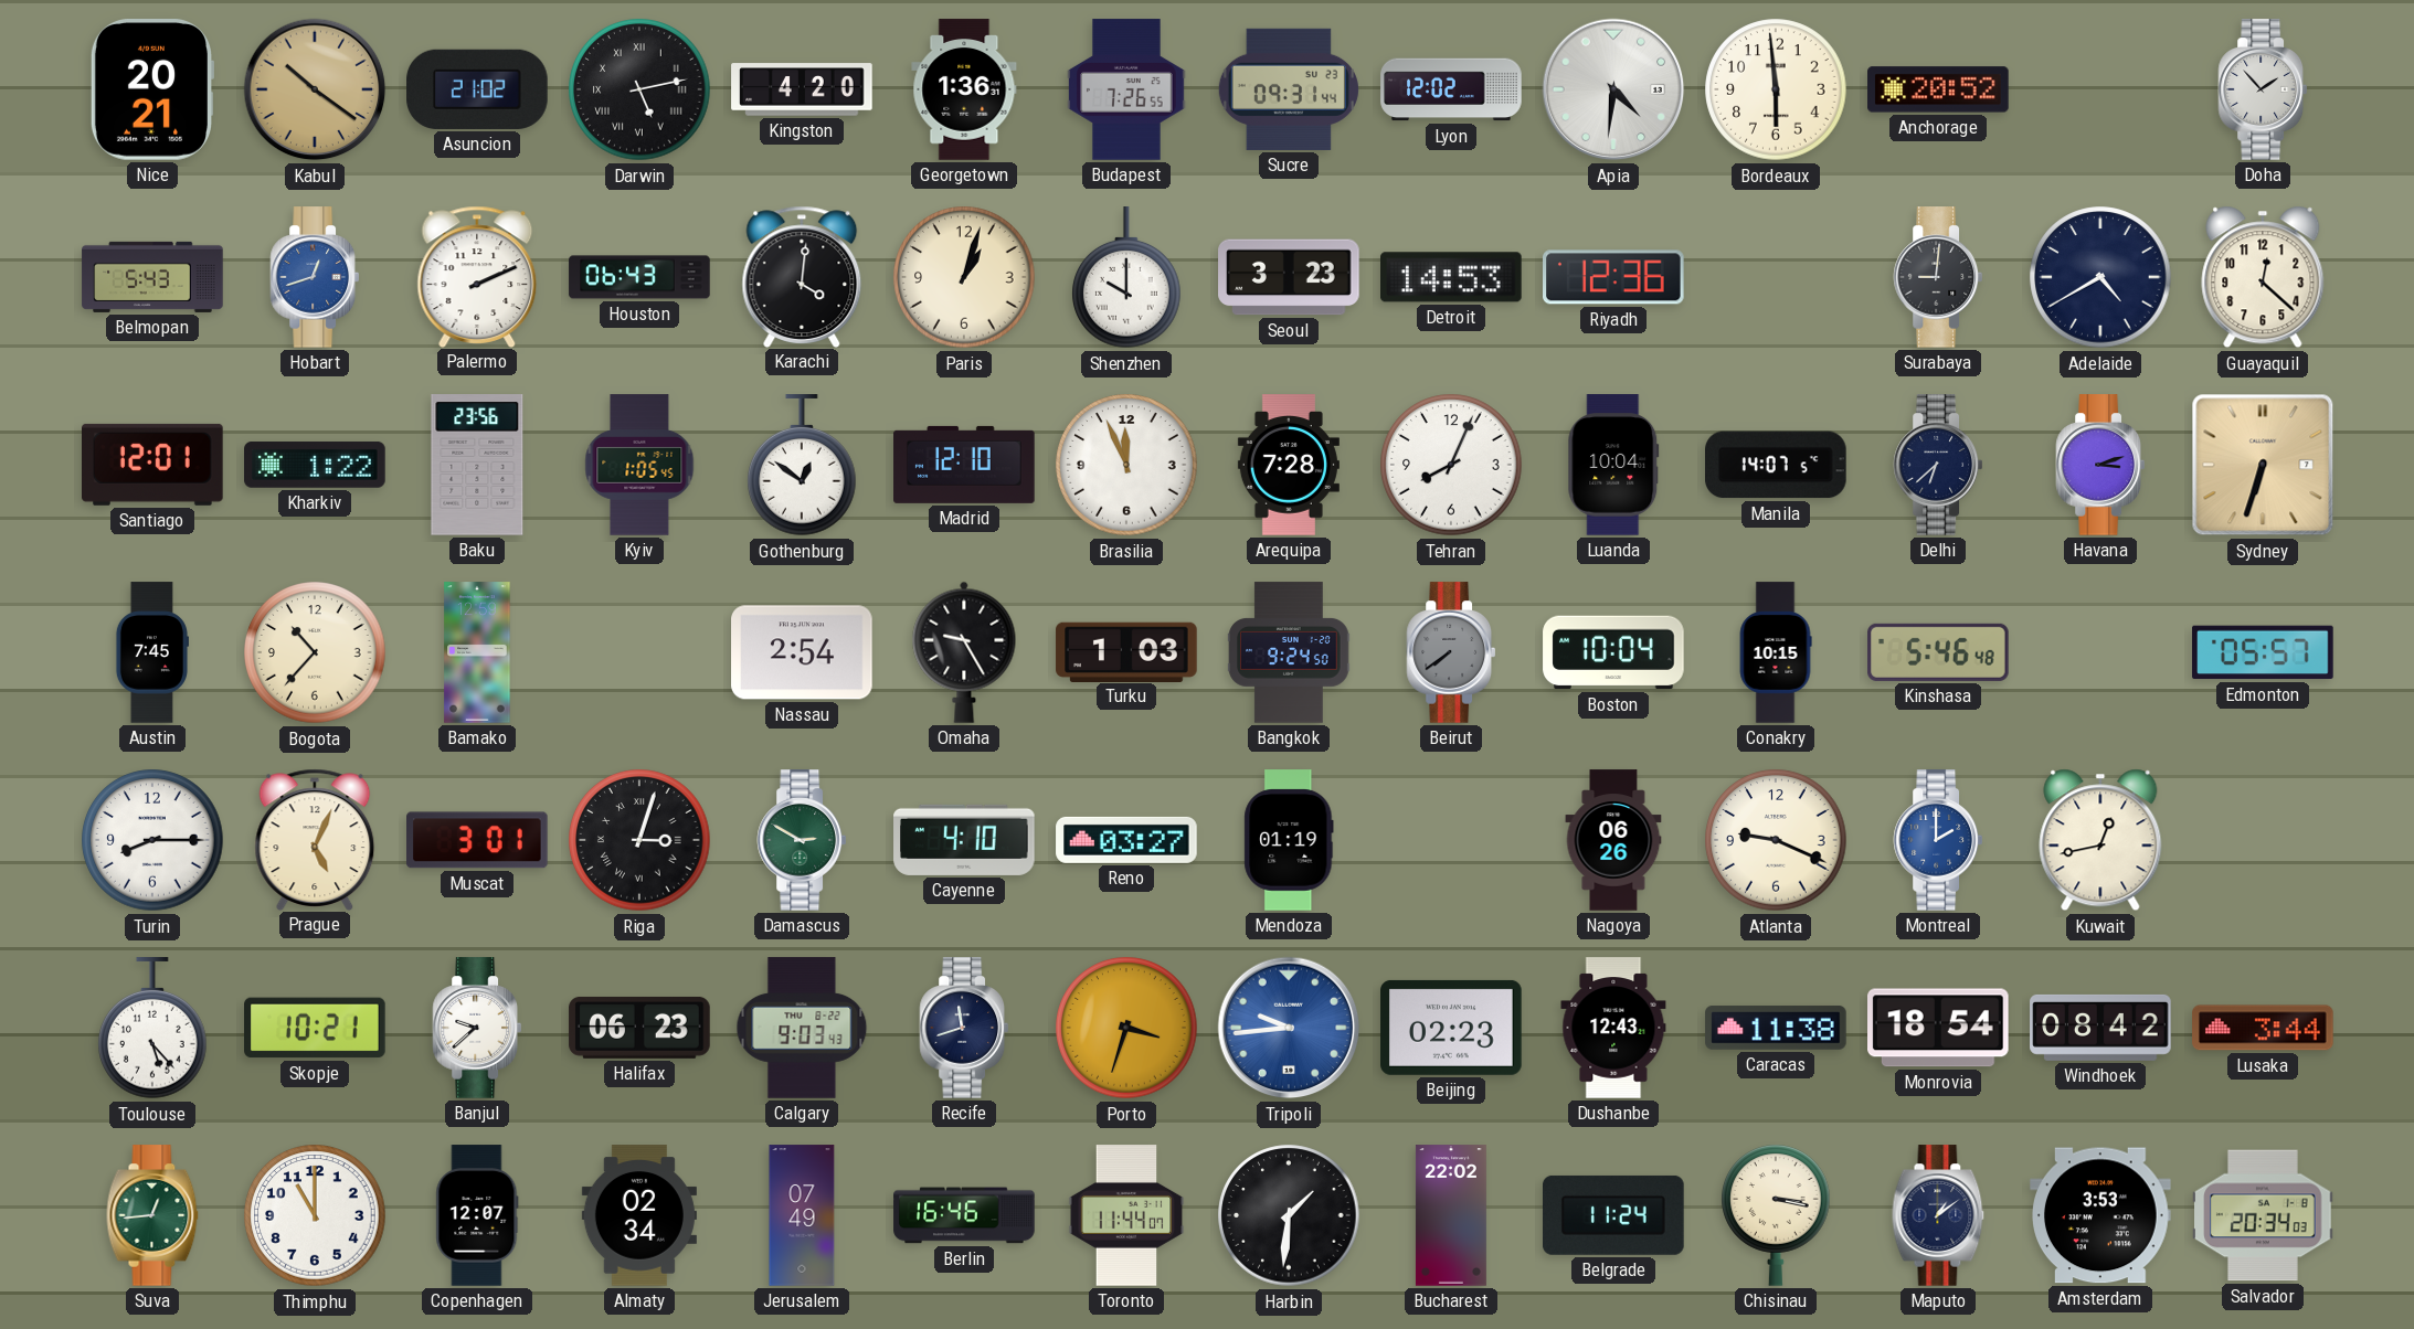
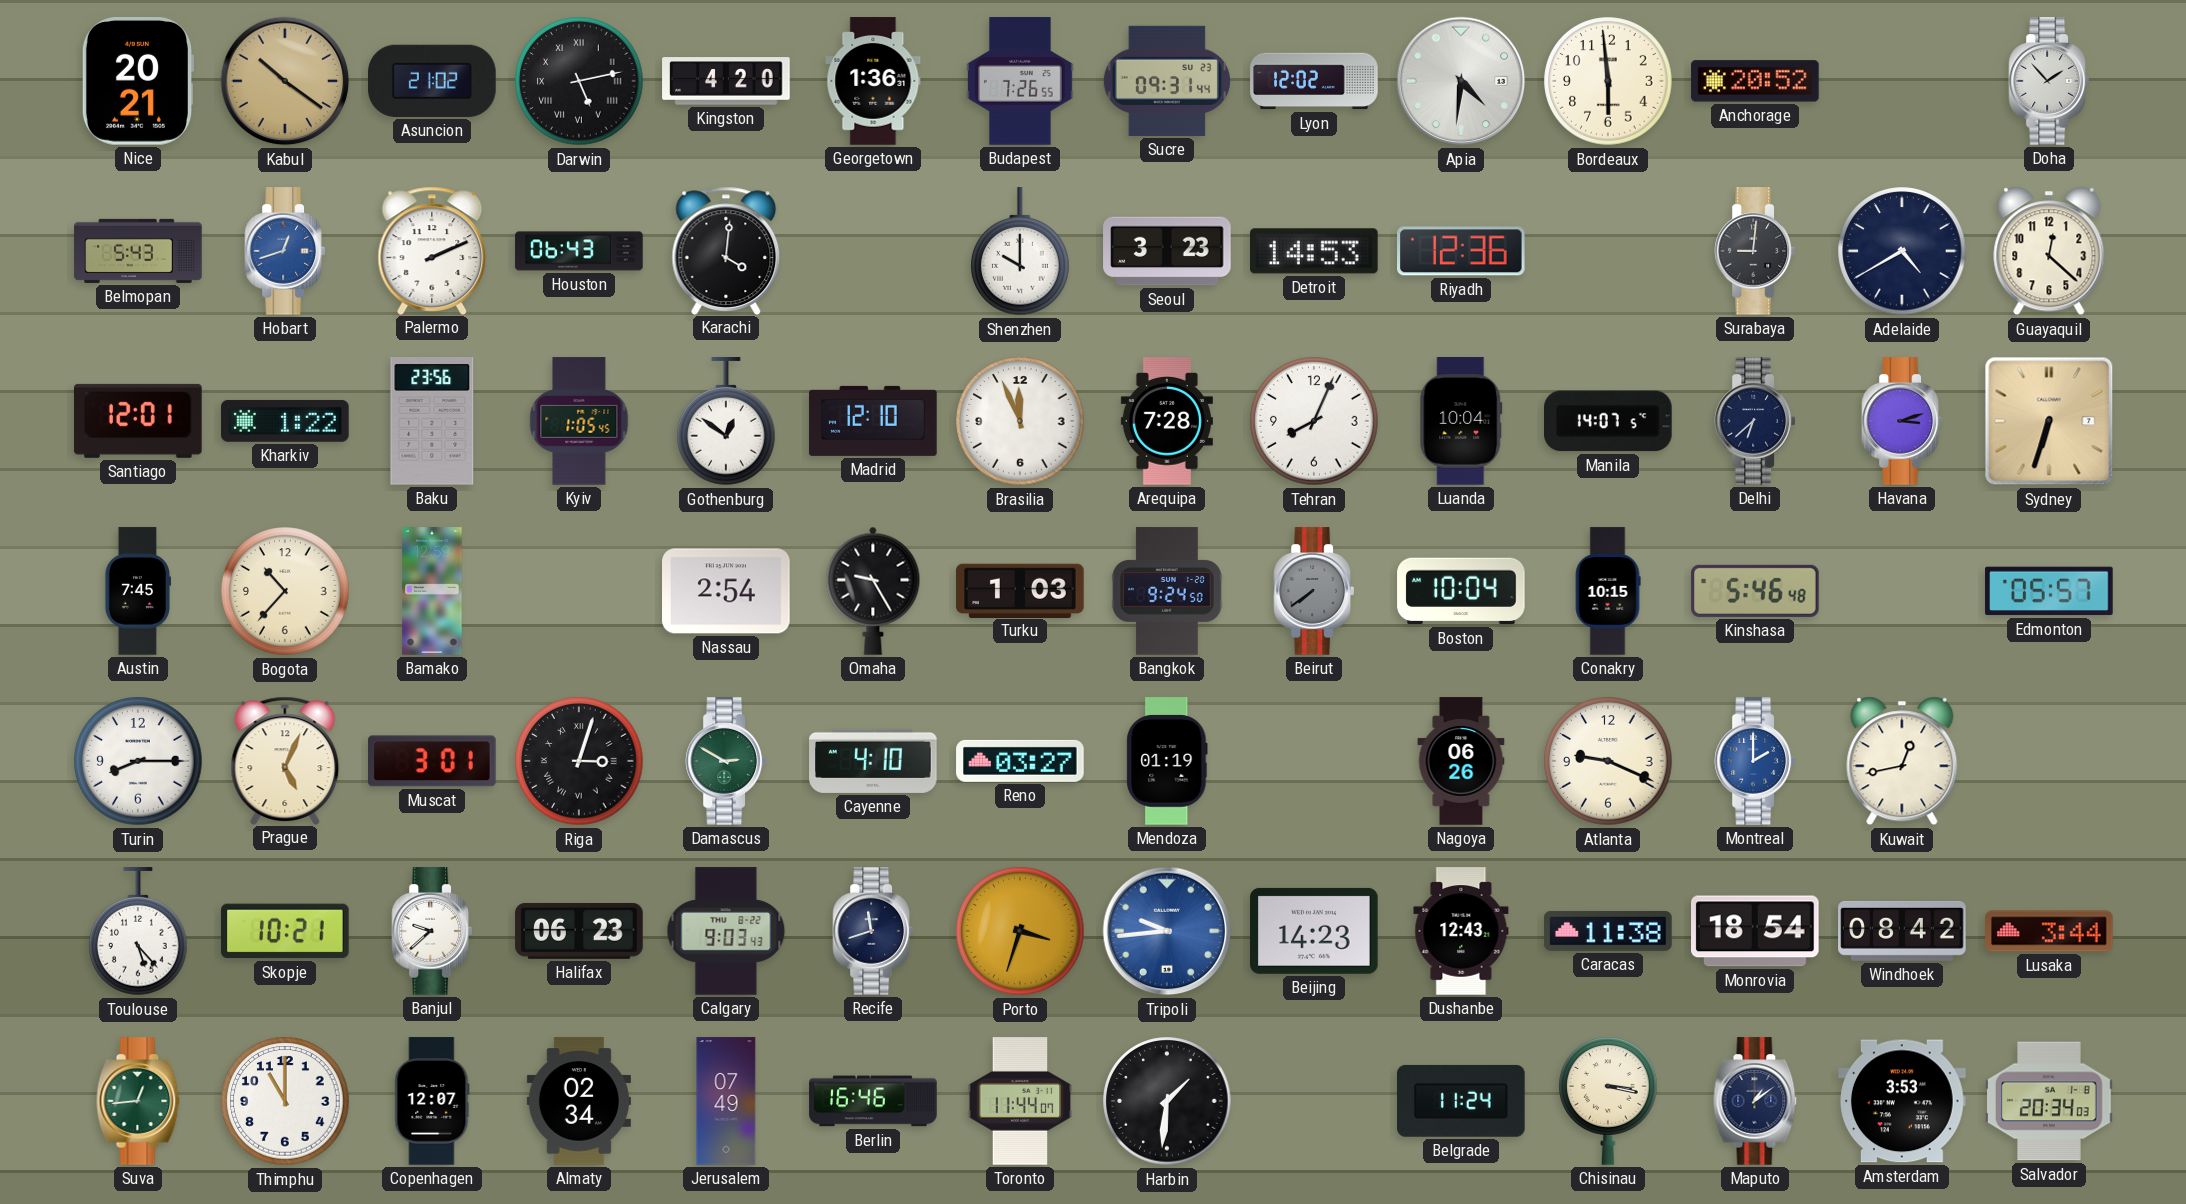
Paris: 1:03 -> none (964, 277)
Beijing: 02:23 -> 14:23 (1314, 931)
Bucharest: 22:02 -> none (1451, 1215)
